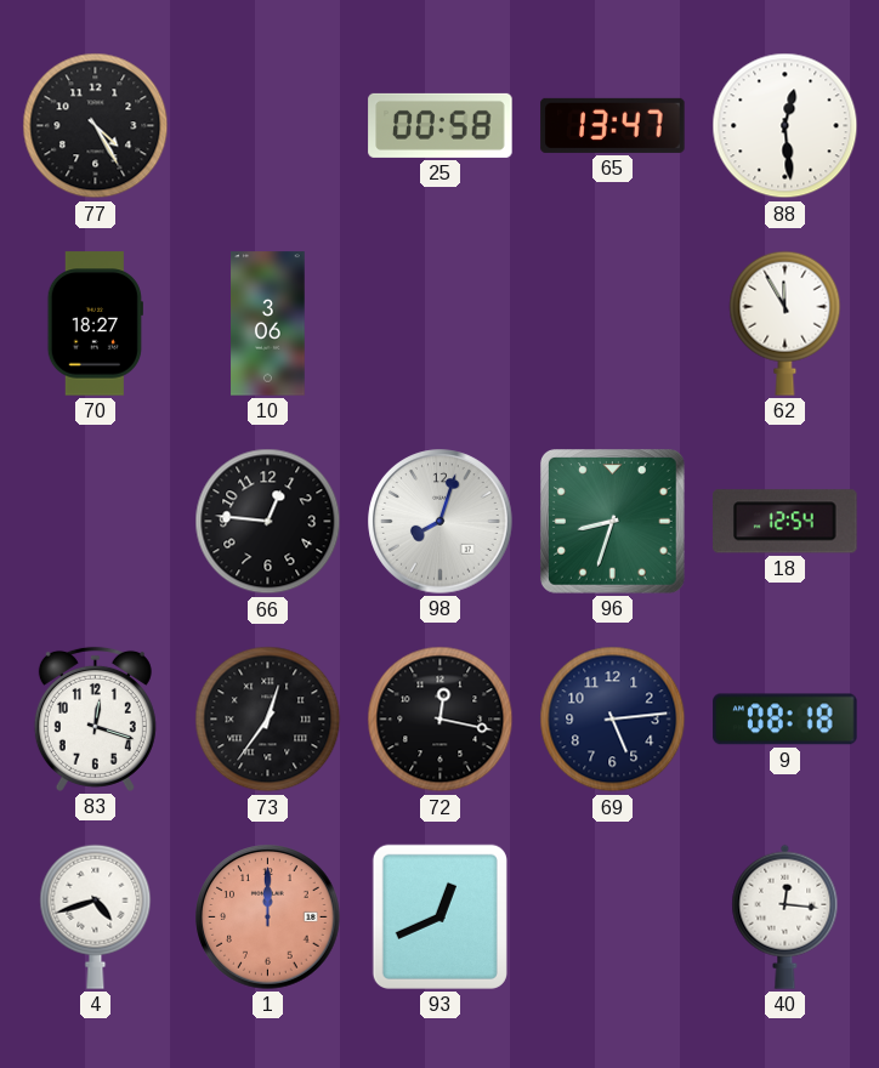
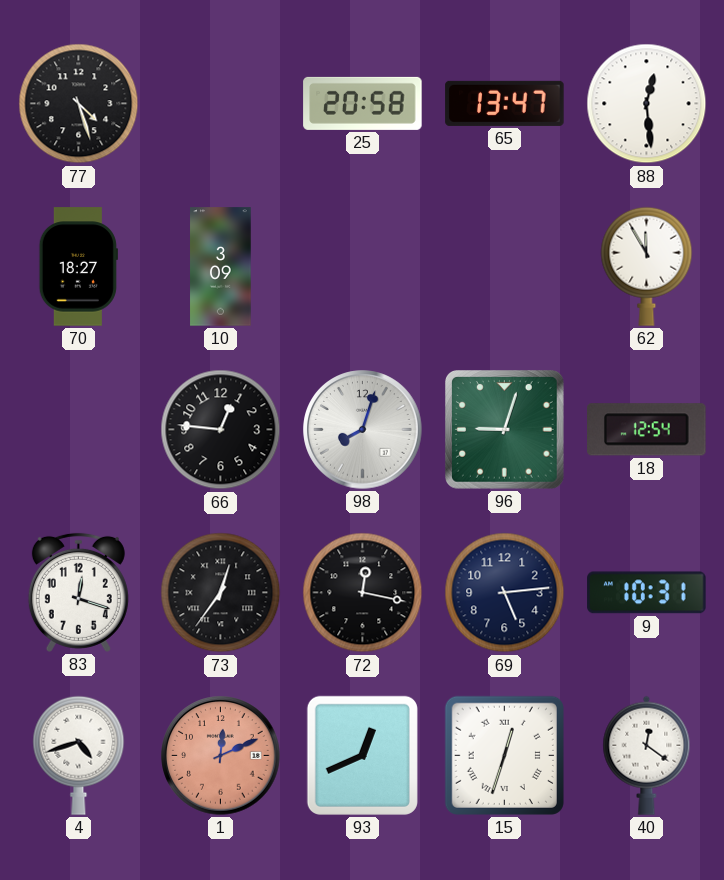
77: 4:25 -> 4:27 (79, 104)
25: 00:58 -> 20:58 (363, 103)
10: 3:06 -> 3:09 (221, 267)
96: 8:33 -> 9:03 (505, 430)
9: 08:18 -> 10:31 (647, 593)
1: 12:00 -> 12:11 (221, 756)
15: none -> 12:33 (504, 755)
40: 12:16 -> 12:21 (647, 755)
